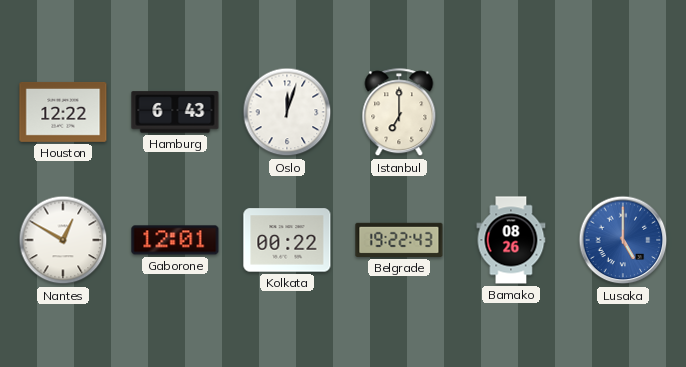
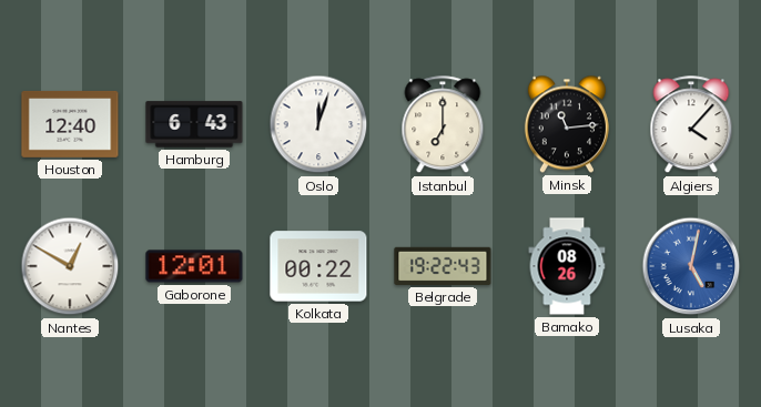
Houston: 12:22 -> 12:40 (70, 124)
Minsk: none -> 11:14 (567, 124)
Algiers: none -> 4:07 (691, 125)
Lusaka: 5:00 -> 5:02 (691, 266)
